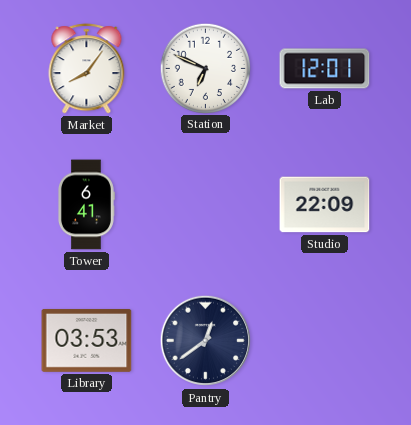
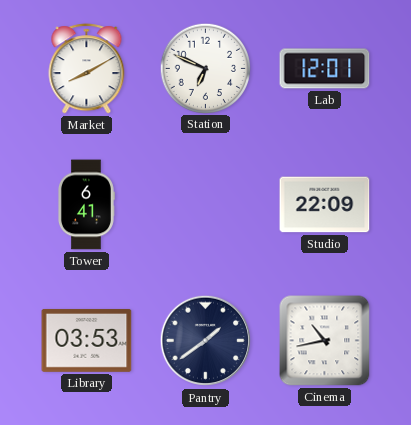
Market: 8:06 -> 8:10 (87, 69)
Pantry: 12:39 -> 1:39 (206, 341)
Cinema: none -> 10:43 (325, 341)
